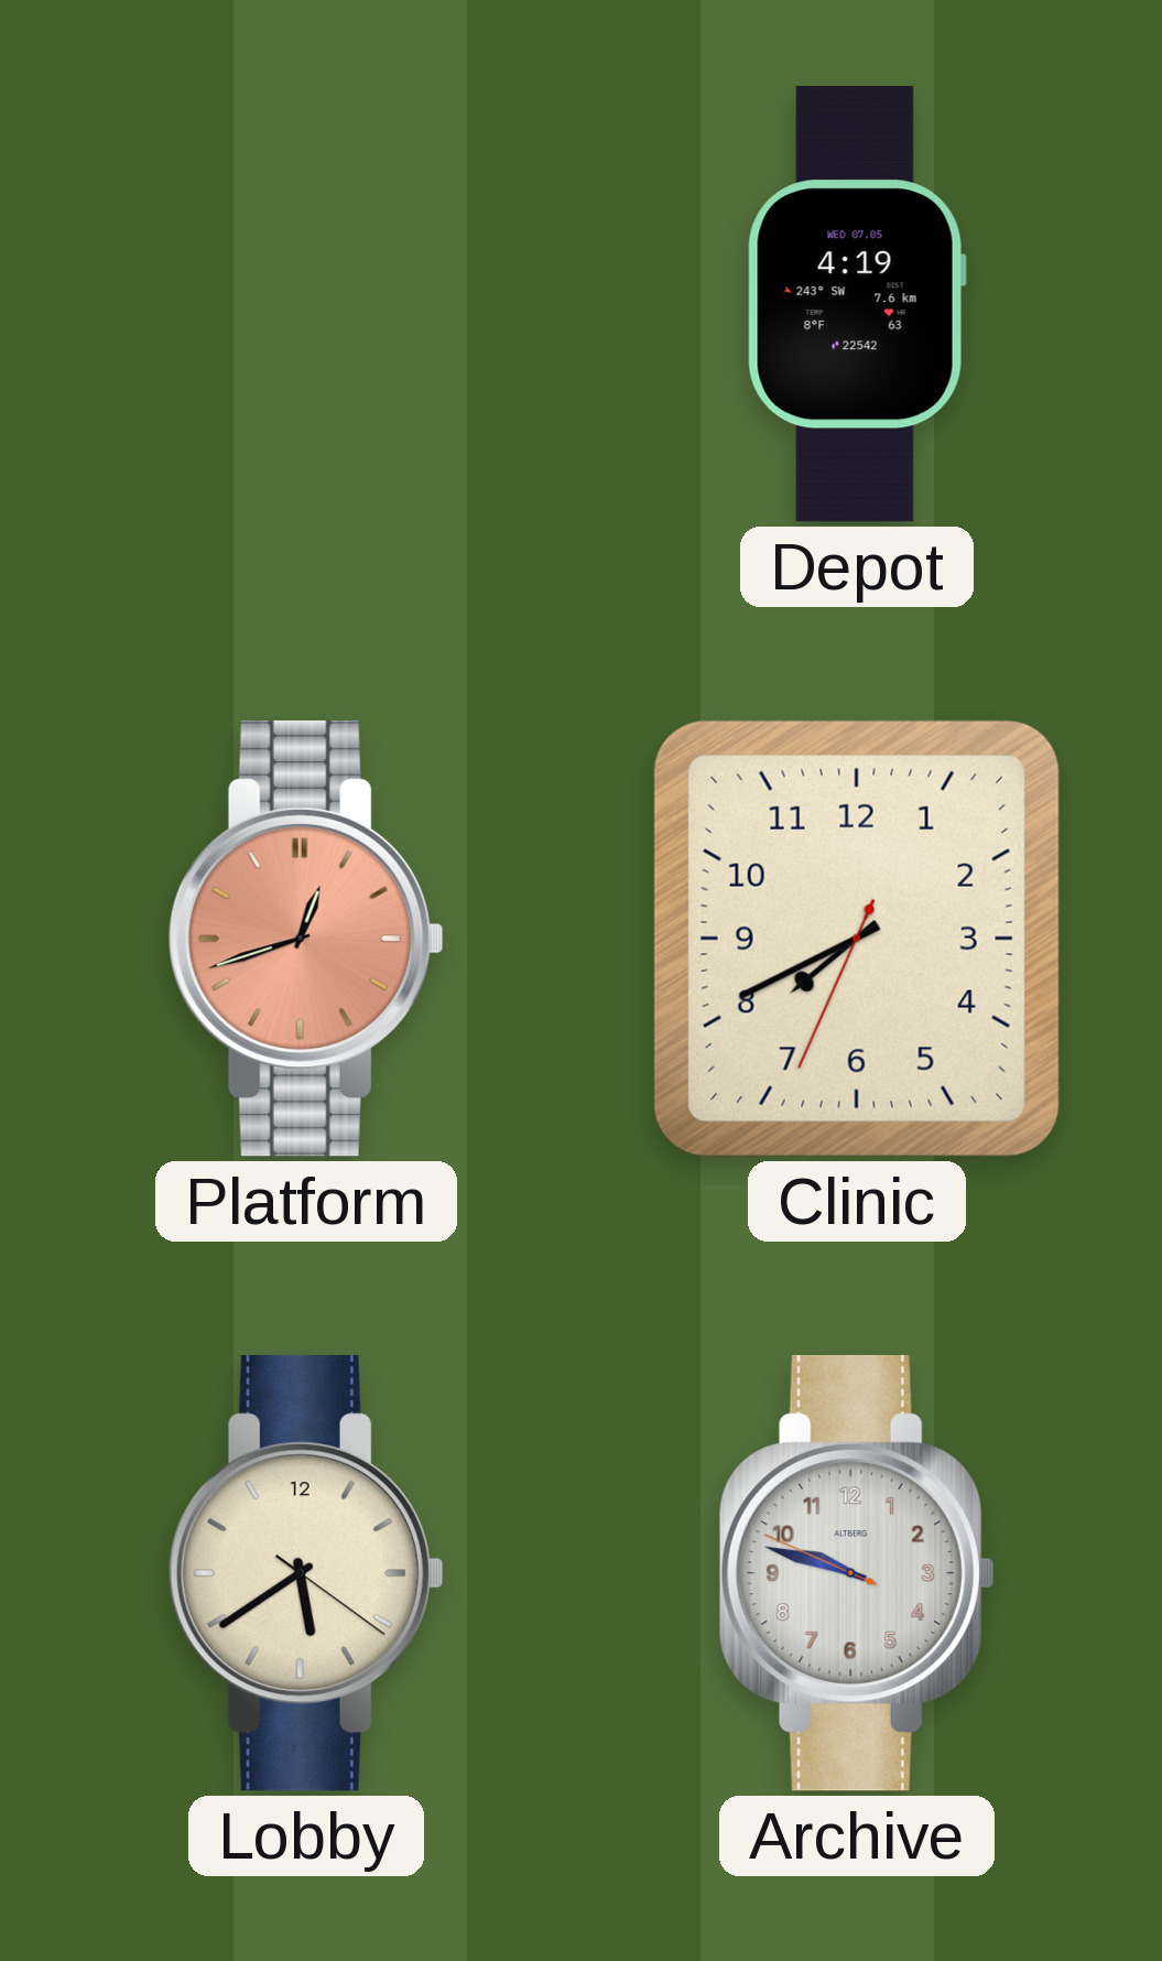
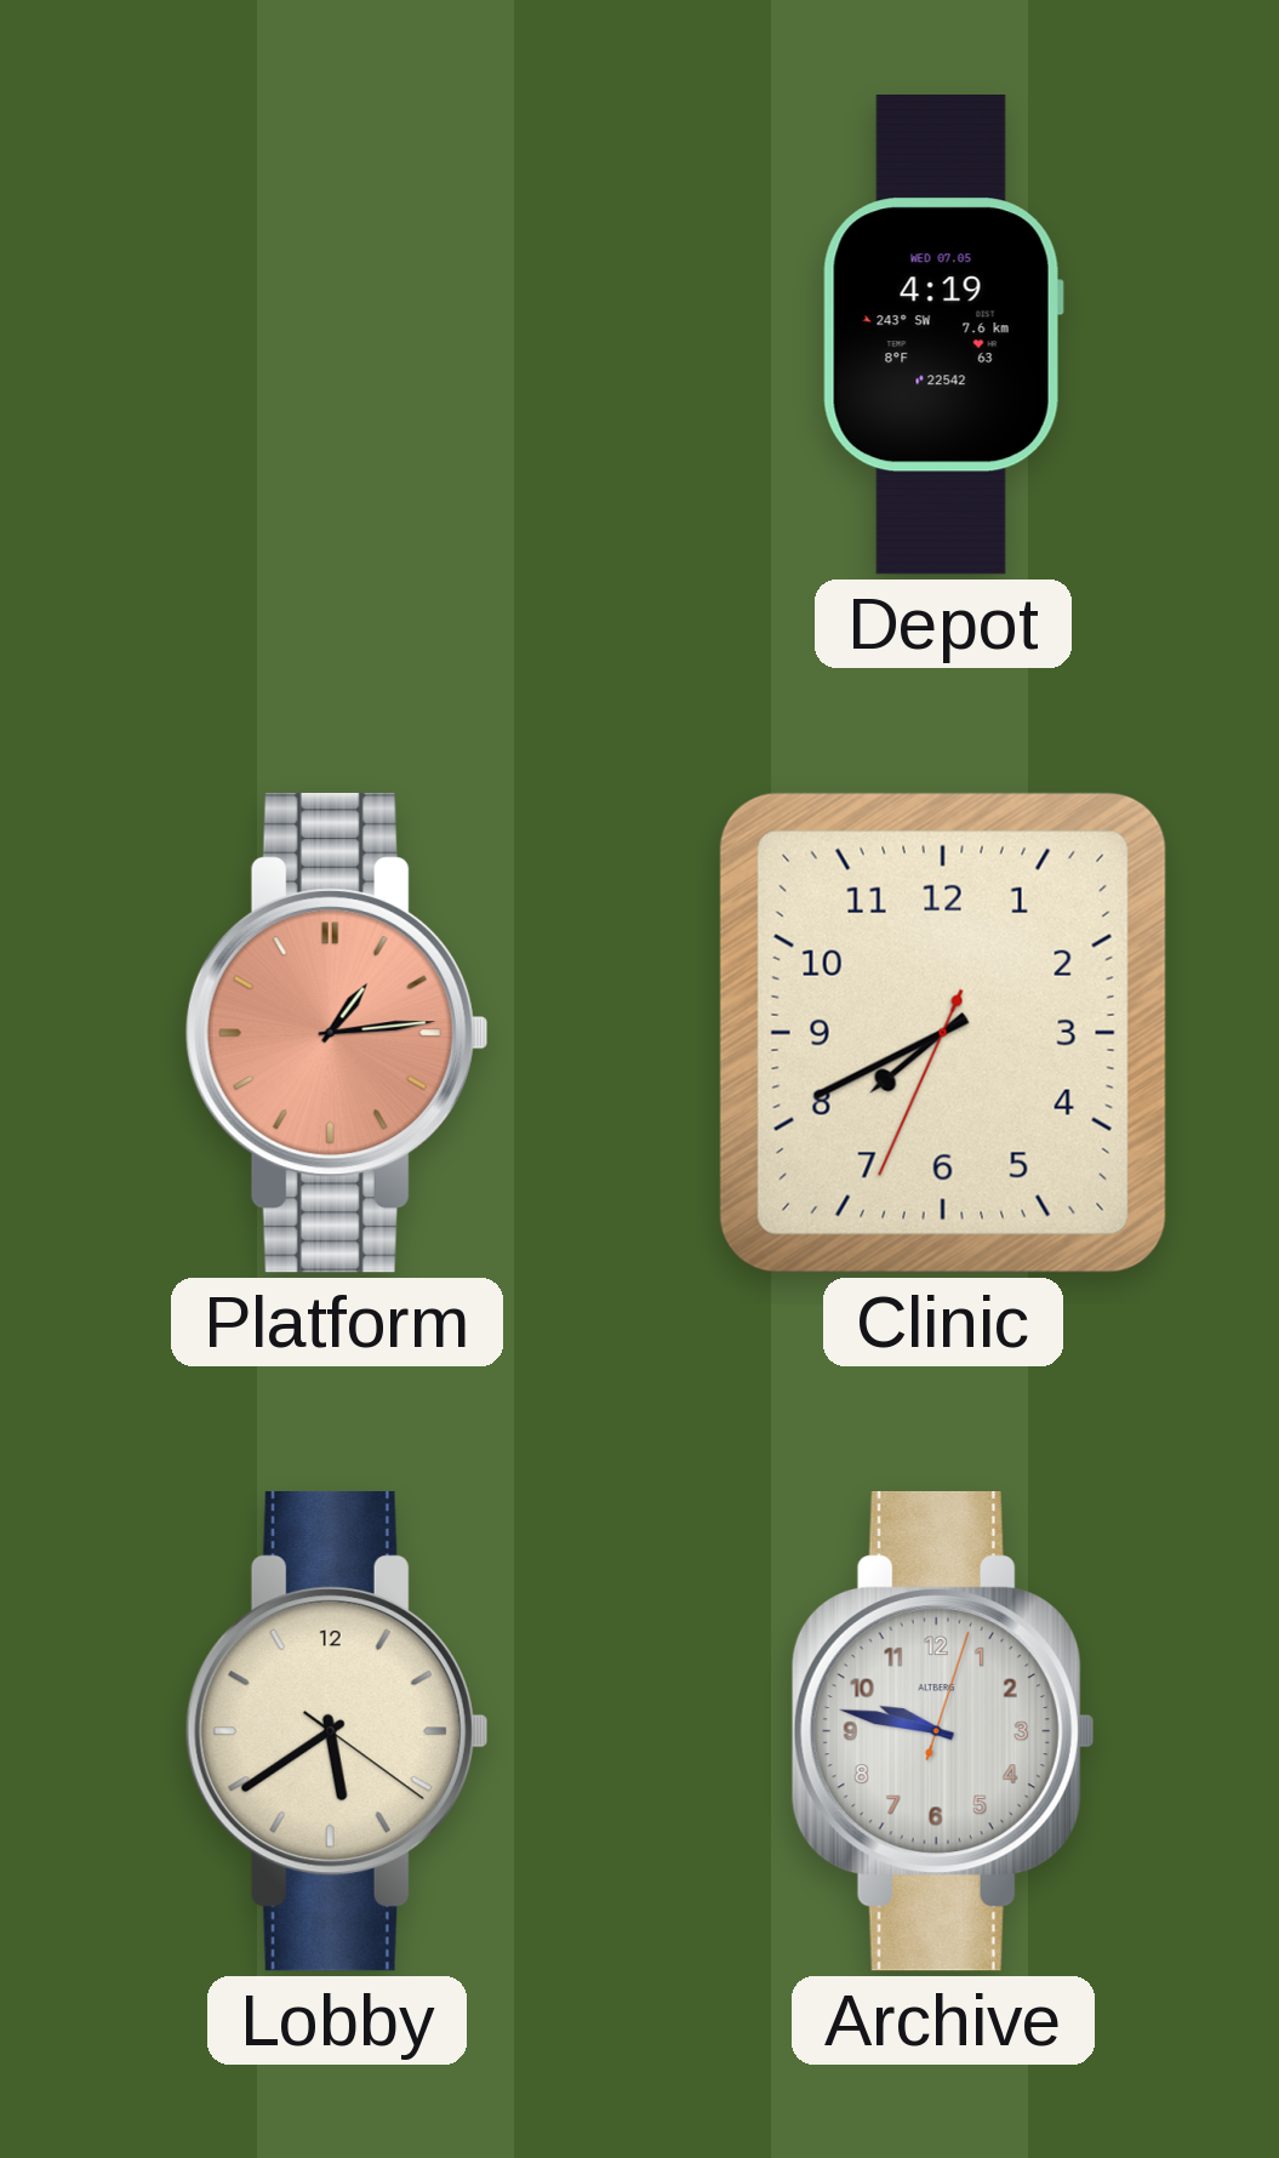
Platform: 12:42 -> 1:14 (337, 1033)
Archive: 9:47:49 -> 9:47:03 (943, 1731)
